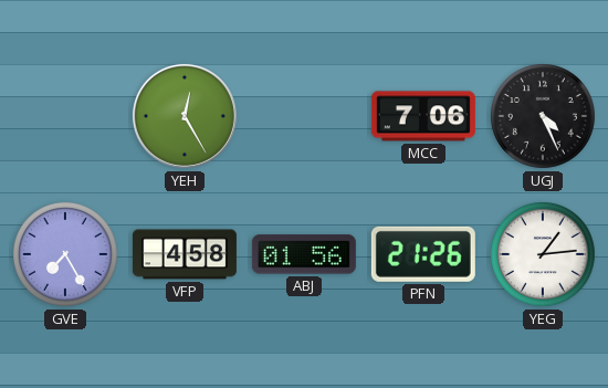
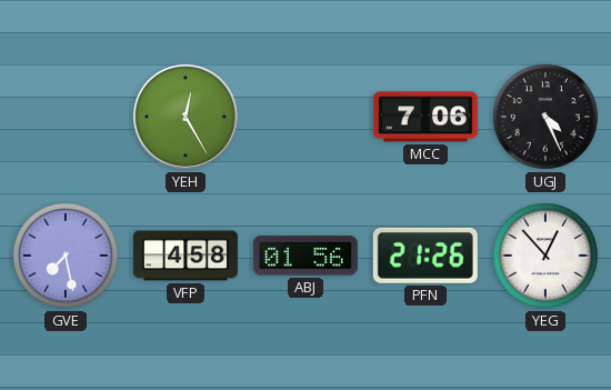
GVE: 7:25 -> 7:28 (67, 257)
YEG: 1:14 -> 12:53 (547, 257)
